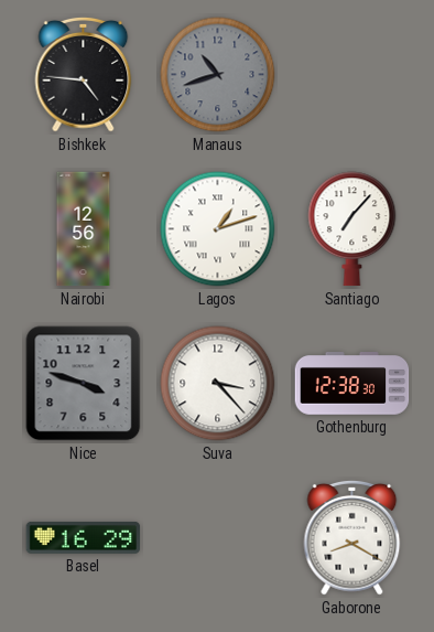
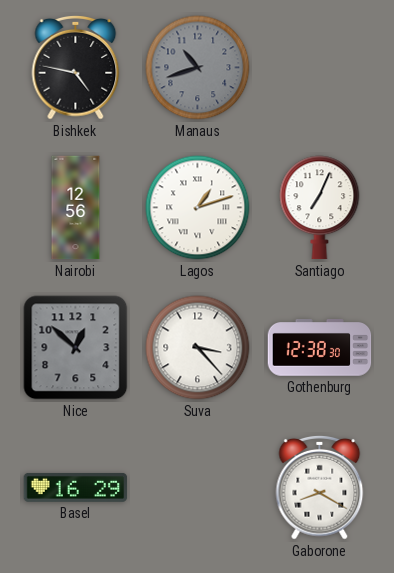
Bishkek: 4:46 -> 4:47 (76, 67)
Santiago: 7:07 -> 7:04 (320, 208)
Nice: 3:48 -> 12:52 (76, 348)
